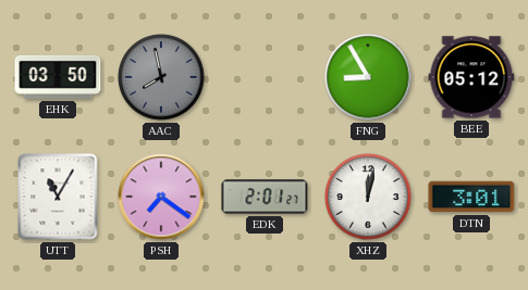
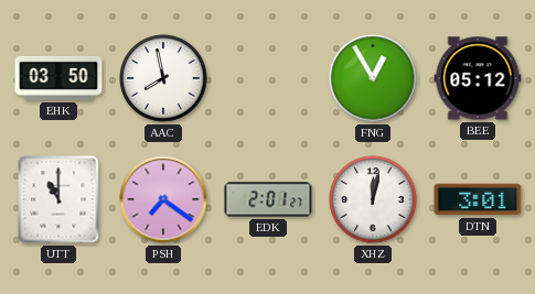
AAC dial: grey -> white (163, 78)
FNG: 8:55 -> 12:55 (373, 78)
UTT: 11:05 -> 11:00 (58, 199)
